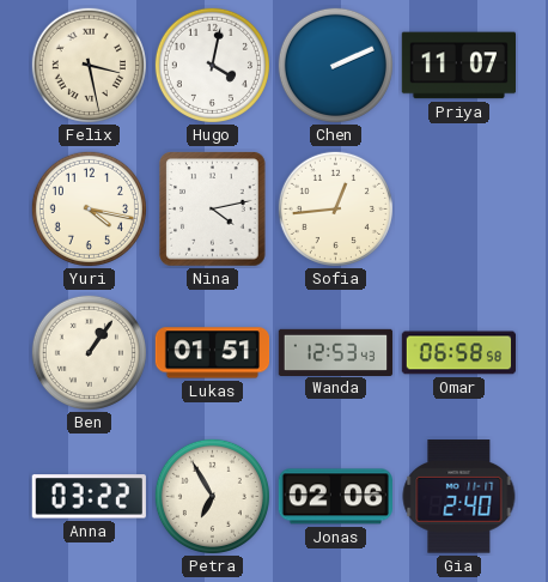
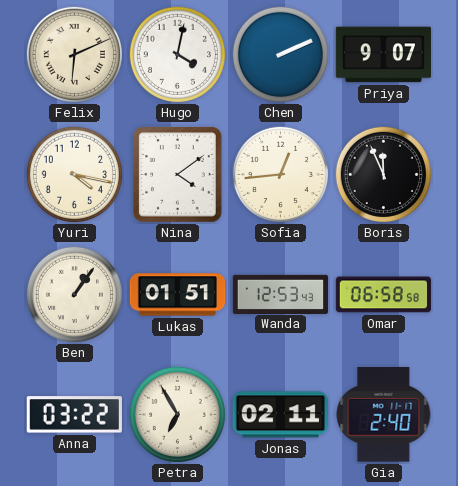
Felix: 3:28 -> 6:11 (74, 54)
Priya: 11:07 -> 9:07 (383, 55)
Nina: 4:13 -> 4:09 (178, 175)
Boris: none -> 11:56 (383, 174)
Jonas: 02:06 -> 02:11 (280, 415)
